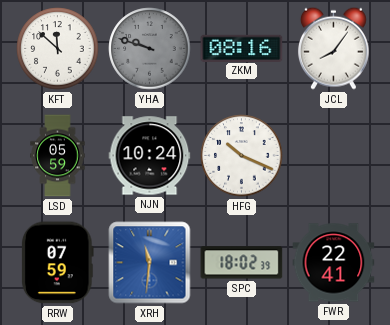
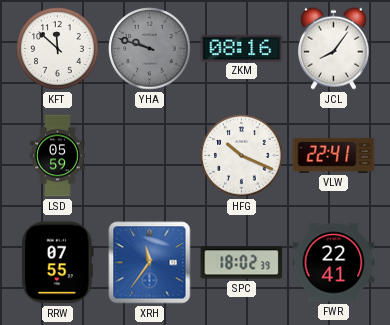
NJN: 10:24 -> none (150, 156)
VLW: none -> 22:41 (334, 155)
RRW: 07:59 -> 07:55 (57, 263)
XRH: 11:31 -> 11:36 (150, 263)
